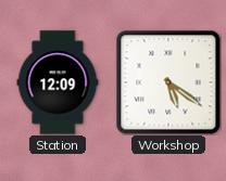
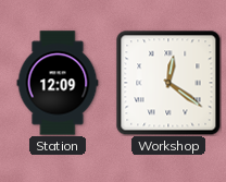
Workshop: 5:21 -> 12:21 (168, 83)
